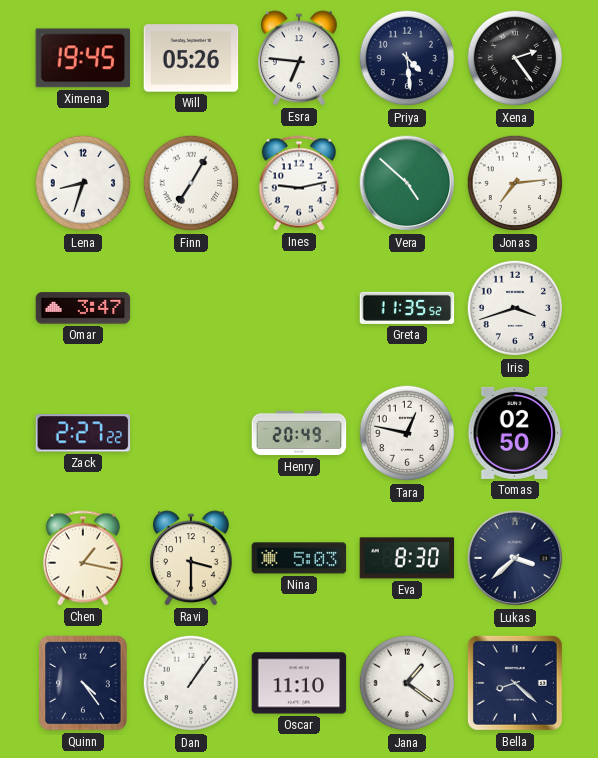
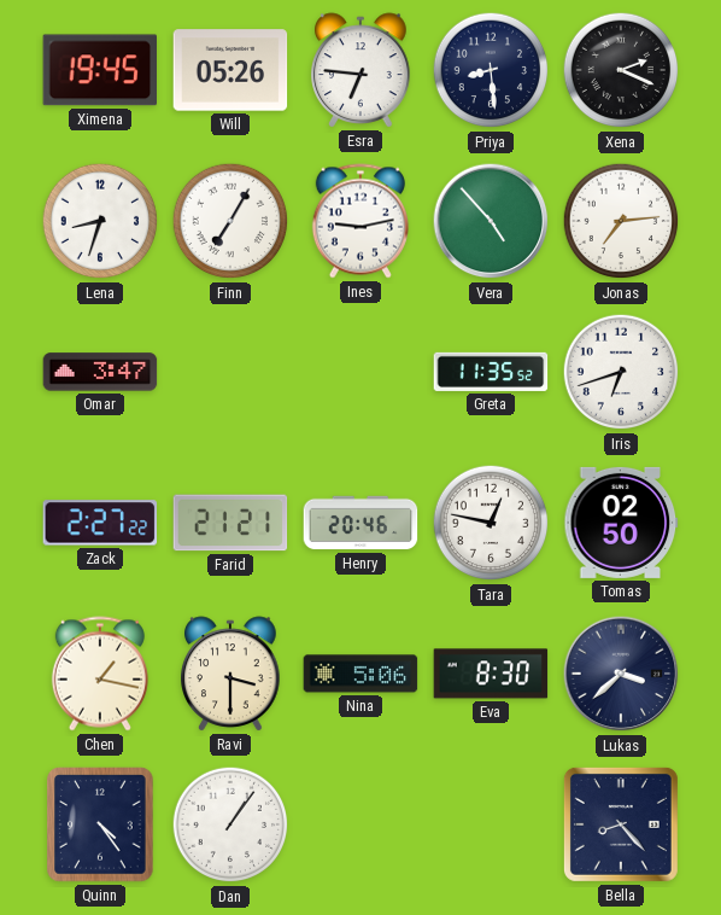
Priya: 4:29 -> 8:29 (491, 70)
Xena: 2:24 -> 2:19 (621, 70)
Vera: 4:52 -> 4:53 (491, 221)
Iris: 3:42 -> 6:42 (621, 372)
Farid: none -> 21:21 (230, 523)
Henry: 20:49 -> 20:46 (360, 523)
Nina: 5:03 -> 5:06 (360, 674)
Oscar: 11:10 -> none (299, 683)
Jana: 1:21 -> none (407, 683)
Bella: 8:22 -> 8:23 (621, 824)
